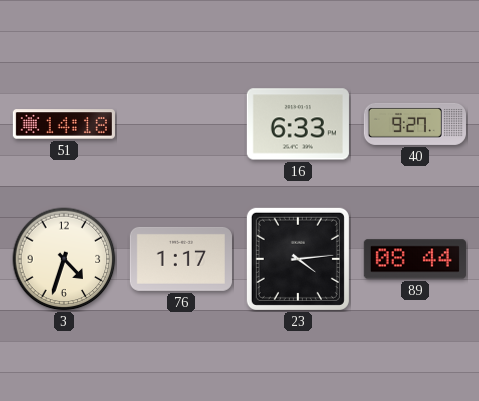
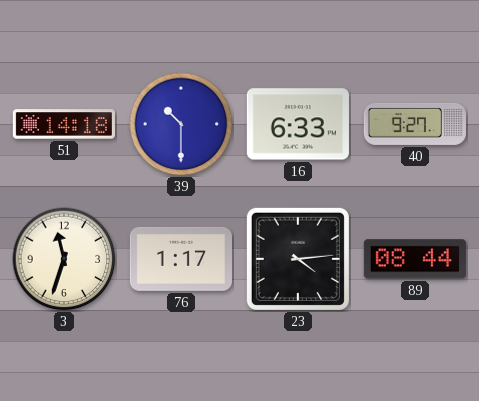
39: none -> 10:30 (181, 124)
3: 4:33 -> 11:33 (64, 259)
